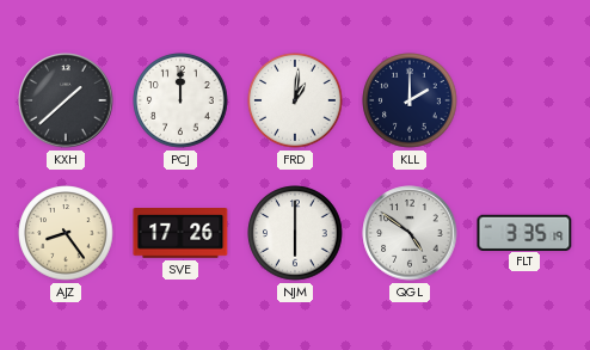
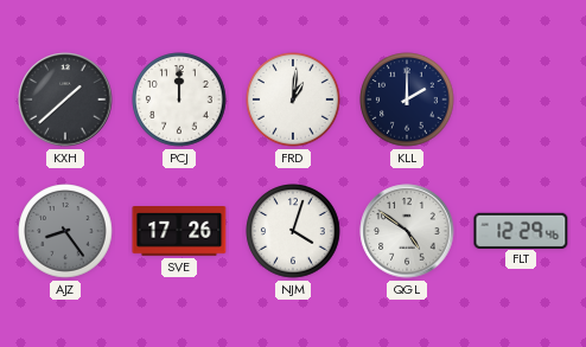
AJZ dial: cream -> grey (65, 231)
NJM: 6:00 -> 4:03 (293, 231)
FLT: 3:35 -> 12:29 (521, 230)
